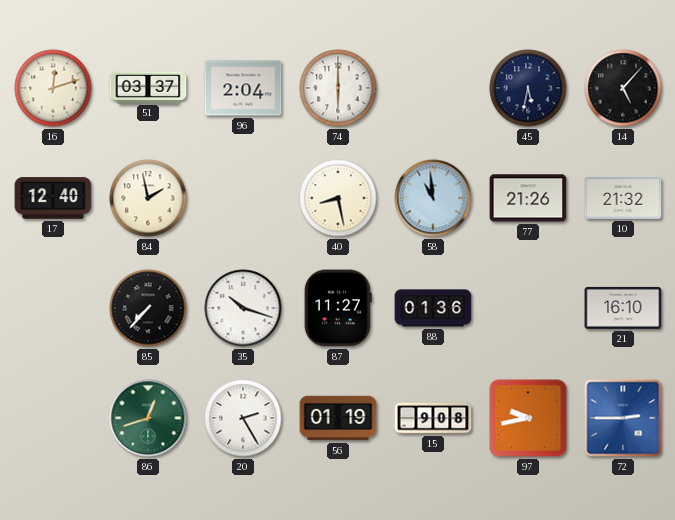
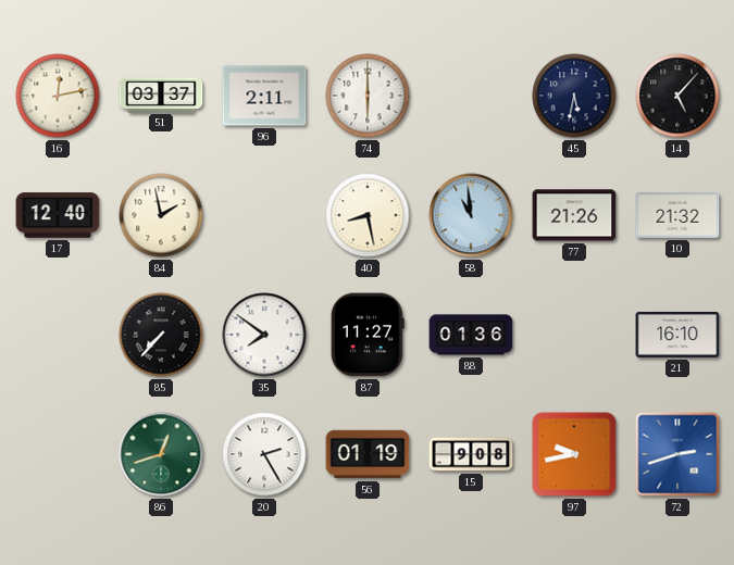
16: 12:12 -> 12:13 (58, 96)
96: 2:04 -> 2:11 (264, 96)
35: 10:18 -> 7:51 (264, 335)
72: 2:45 -> 2:42 (677, 454)
